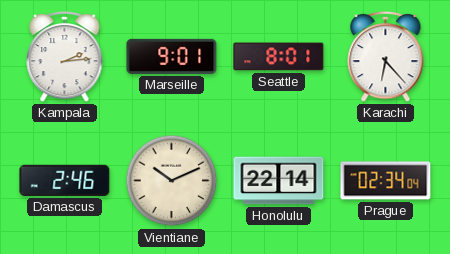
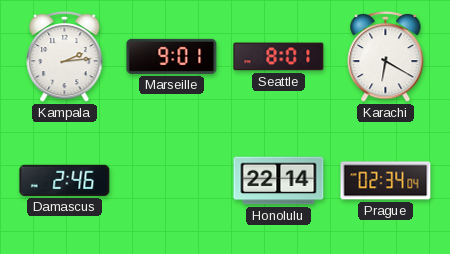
Karachi: 6:23 -> 6:20 (386, 56)
Vientiane: 10:11 -> none (172, 181)
